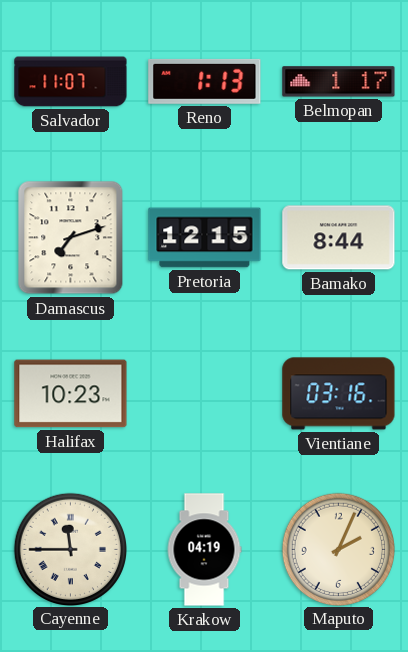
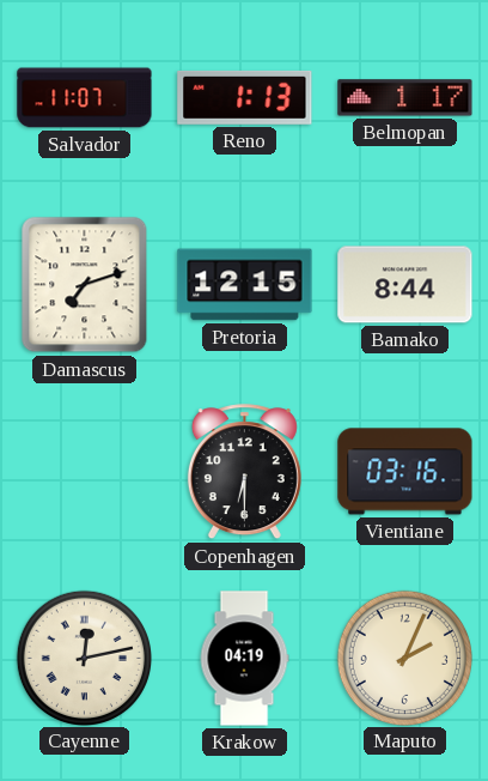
Halifax: 10:23 -> none (71, 394)
Copenhagen: none -> 6:30 (244, 472)
Cayenne: 11:45 -> 12:13 (84, 658)
